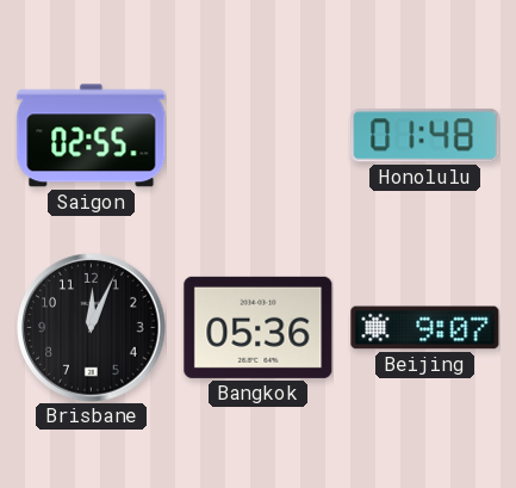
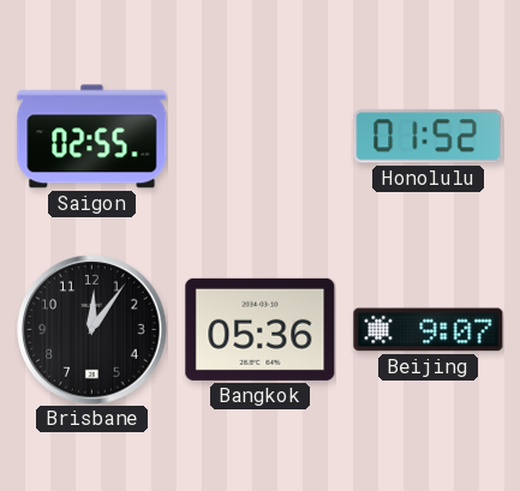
Honolulu: 01:48 -> 01:52 (429, 137)
Brisbane: 12:04 -> 12:06 (92, 330)
